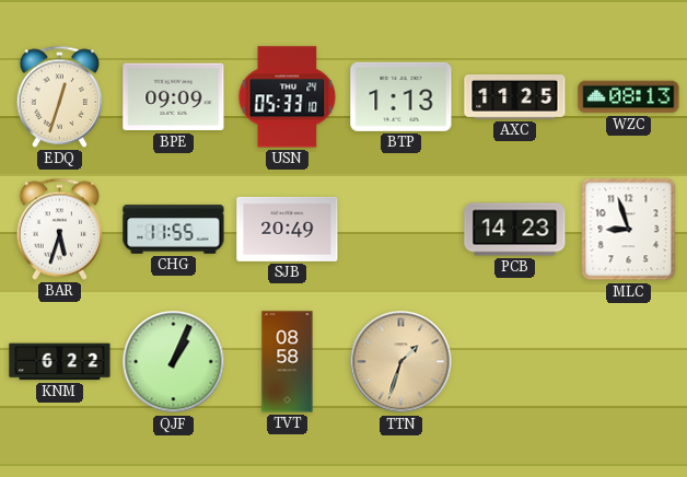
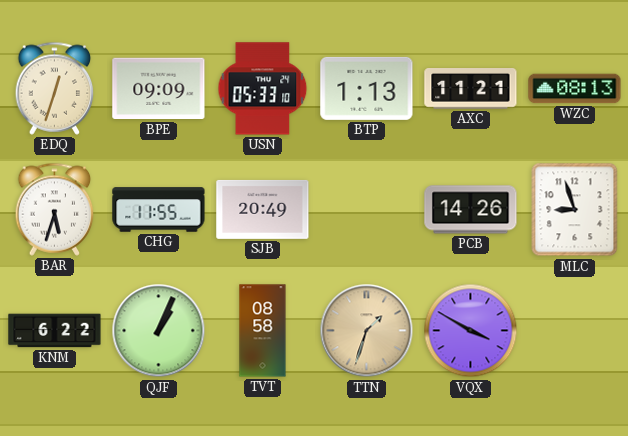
AXC: 11:25 -> 11:21 (471, 89)
PCB: 14:23 -> 14:26 (471, 210)
VQX: none -> 3:50 (471, 331)
